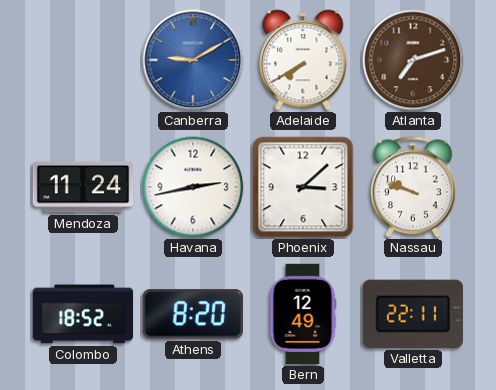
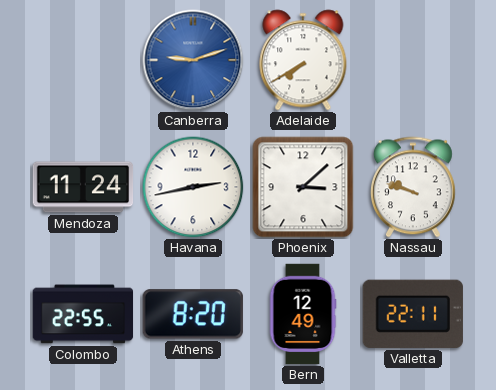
Canberra: 9:10 -> 9:12 (193, 60)
Atlanta: 7:12 -> none (413, 60)
Colombo: 18:52 -> 22:55 (83, 314)
